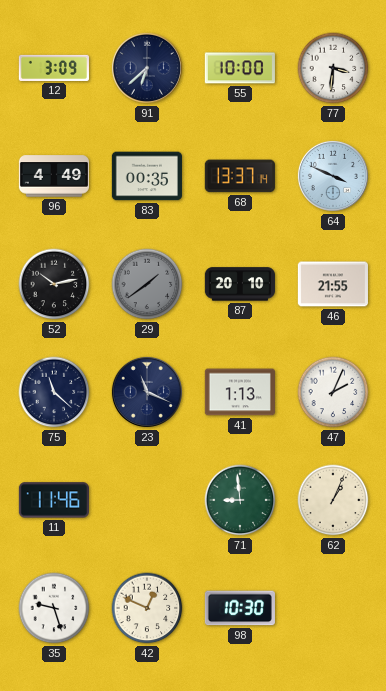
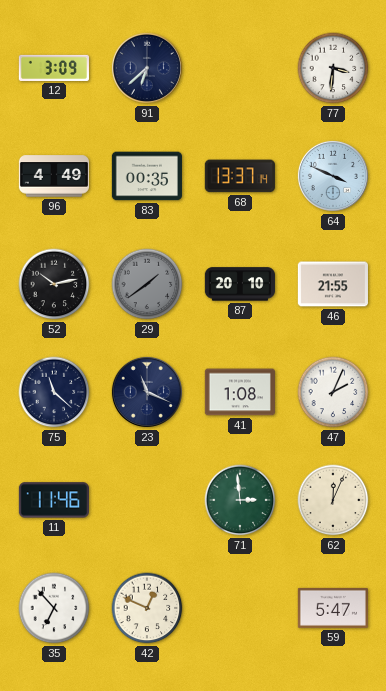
55: 10:00 -> none (240, 68)
41: 1:13 -> 1:08 (240, 392)
71: 8:59 -> 2:59 (240, 500)
62: 1:04 -> 12:04 (333, 500)
35: 9:27 -> 6:53 (54, 608)
98: 10:30 -> none (240, 608)
59: none -> 5:47 (332, 608)
